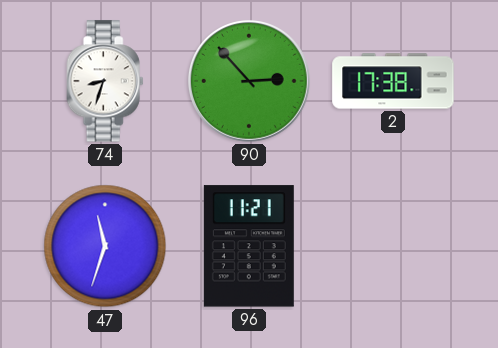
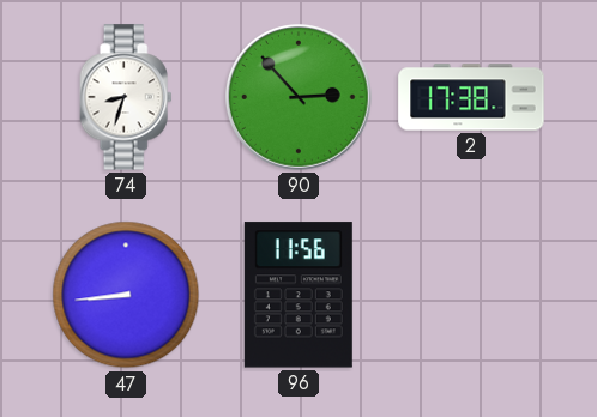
47: 11:33 -> 8:44 (126, 295)
96: 11:21 -> 11:56 (298, 295)
